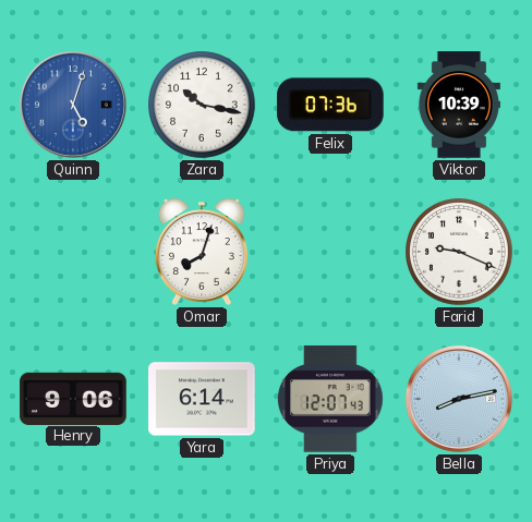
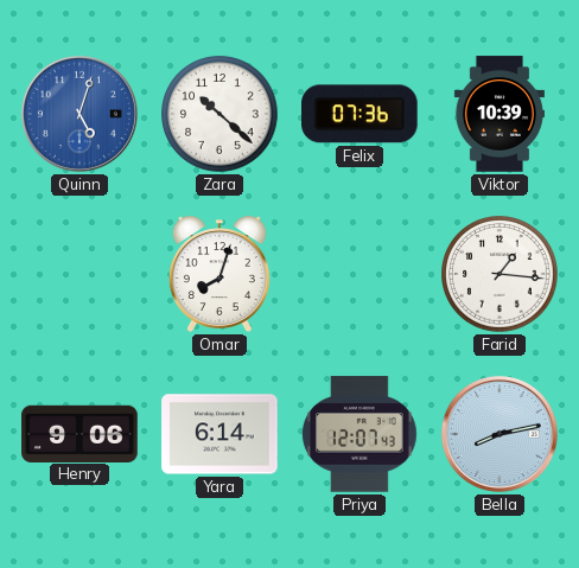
Zara: 10:17 -> 10:22 (219, 114)
Farid: 9:19 -> 1:16 (500, 274)
